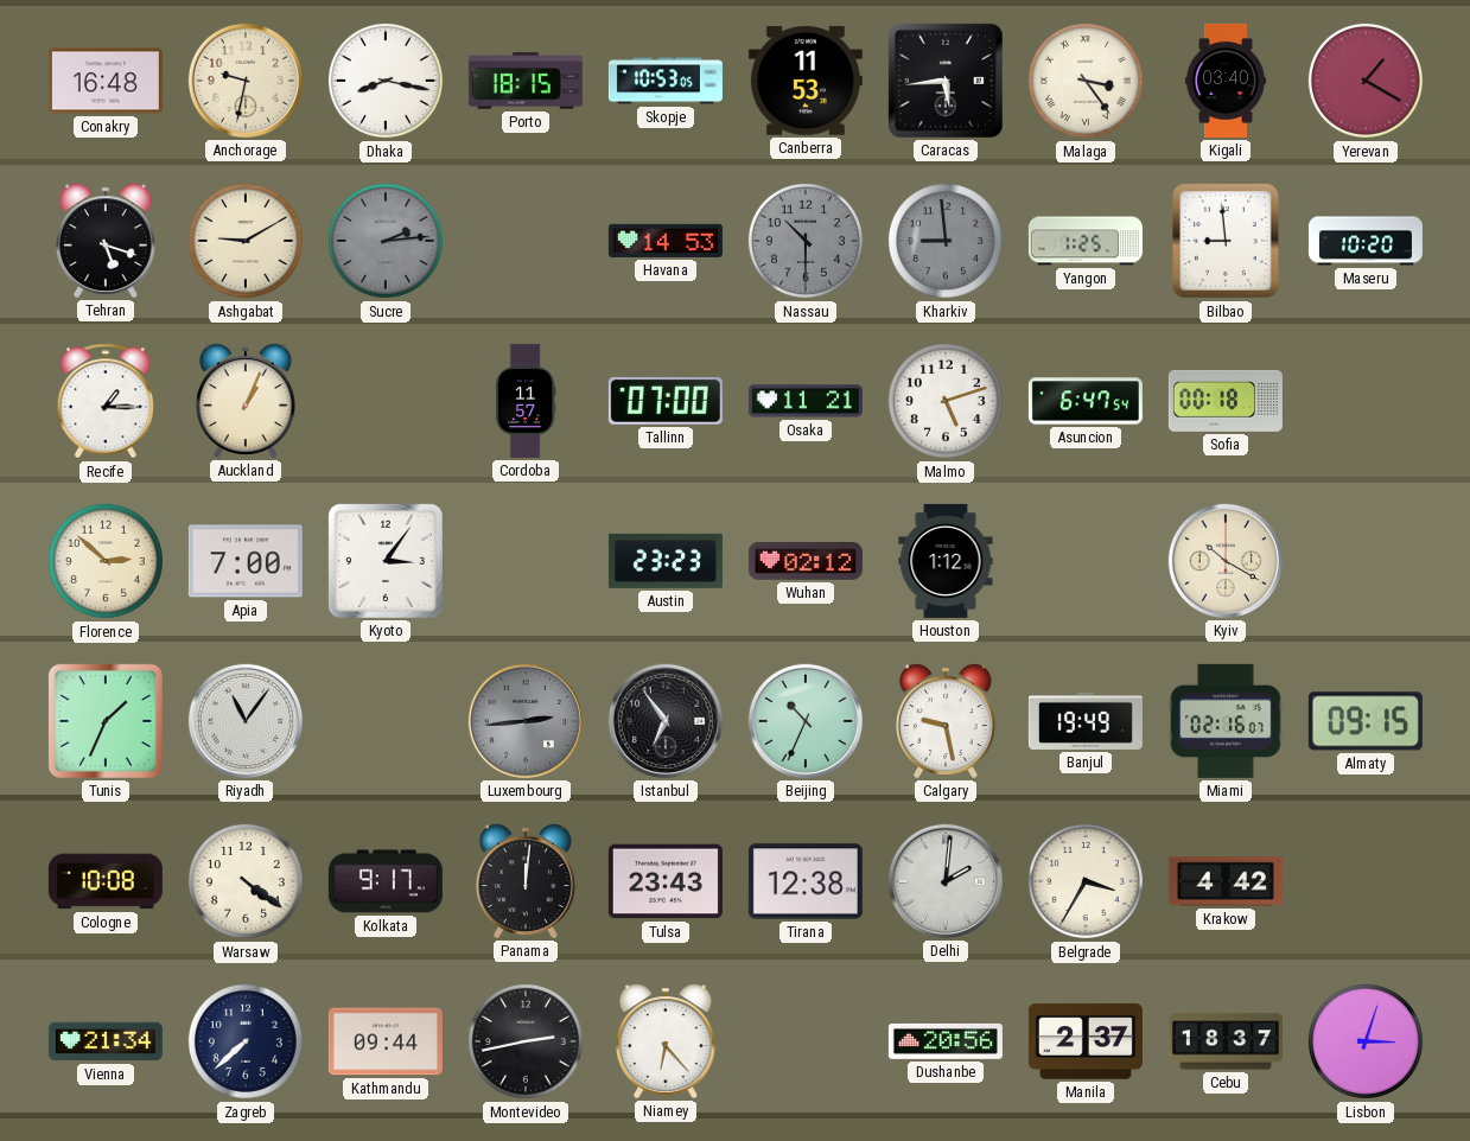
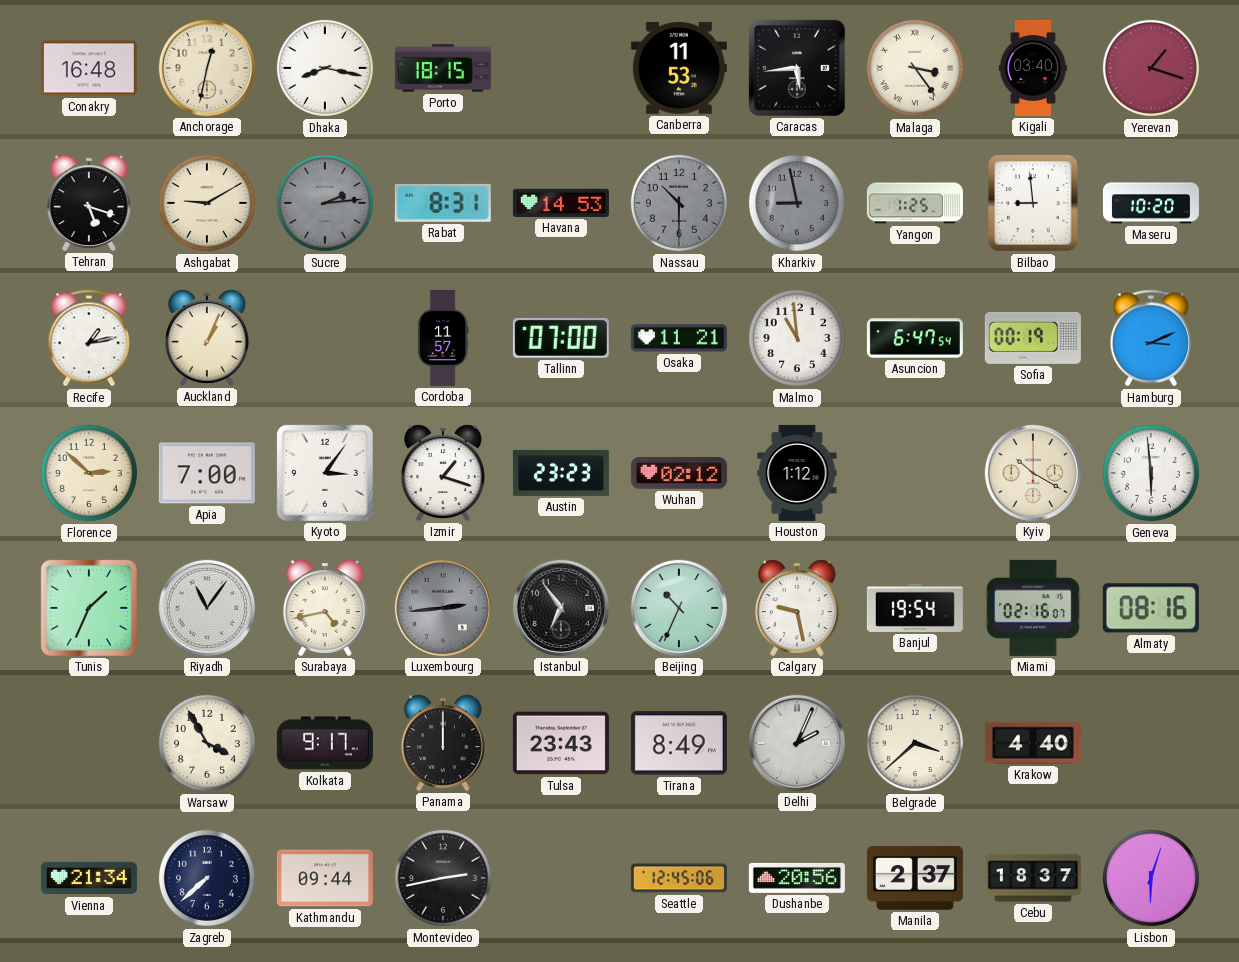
Anchorage: 9:32 -> 12:32 (207, 68)
Skopje: 10:53 -> none (666, 81)
Yerevan: 1:20 -> 1:18 (1151, 68)
Rabat: none -> 8:31 (443, 203)
Kharkiv: 8:59 -> 8:58 (797, 203)
Recife: 1:15 -> 1:13 (89, 338)
Malmo: 5:12 -> 10:59 (797, 338)
Sofia: 00:18 -> 00:19 (1033, 338)
Hamburg: none -> 3:11 (1151, 338)
Izmir: none -> 1:18 (443, 473)
Geneva: none -> 5:59 (1151, 473)
Surabaya: none -> 4:43 (325, 608)
Banjul: 19:49 -> 19:54 (915, 608)
Almaty: 09:15 -> 08:16 (1151, 608)
Cologne: 10:08 -> none (106, 881)
Warsaw: 4:21 -> 3:55 (207, 743)
Panama: 12:01 -> 12:00 (443, 743)
Tirana: 12:38 -> 8:49 (679, 743)
Delhi: 2:01 -> 2:04 (797, 743)
Belgrade: 3:35 -> 3:38 (915, 743)
Krakow: 4:42 -> 4:40 (1033, 743)
Niamey: 6:23 -> none (666, 1041)
Seattle: none -> 12:45 (679, 878)
Lisbon: 3:03 -> 6:03 (1151, 878)
